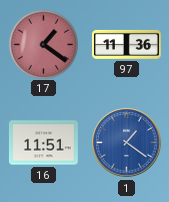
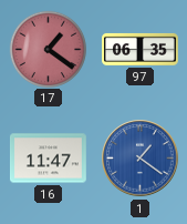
97: 11:36 -> 06:35 (141, 49)
16: 11:51 -> 11:47 (48, 159)
